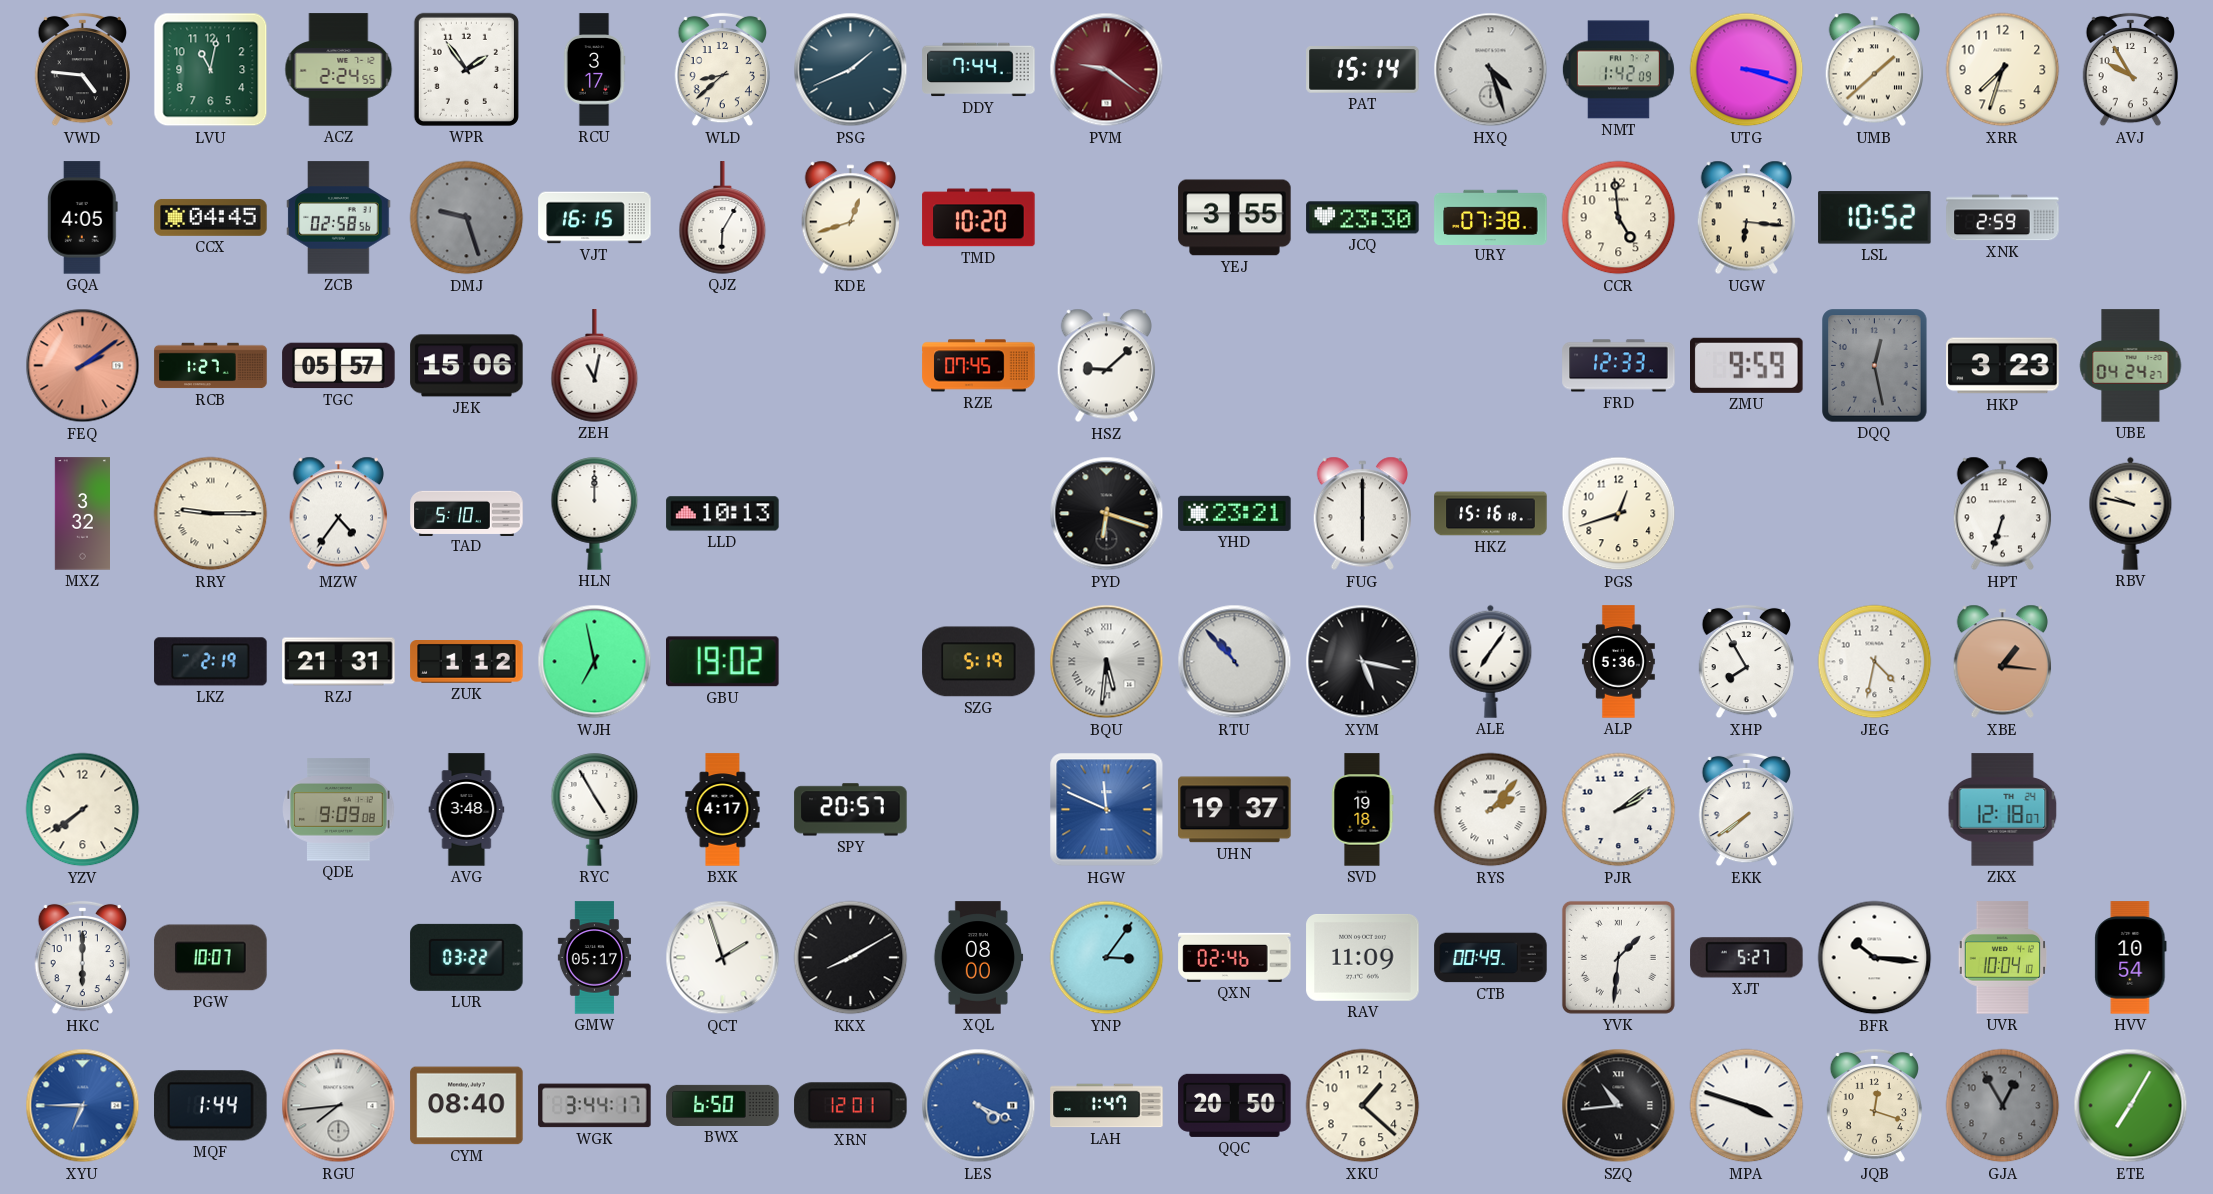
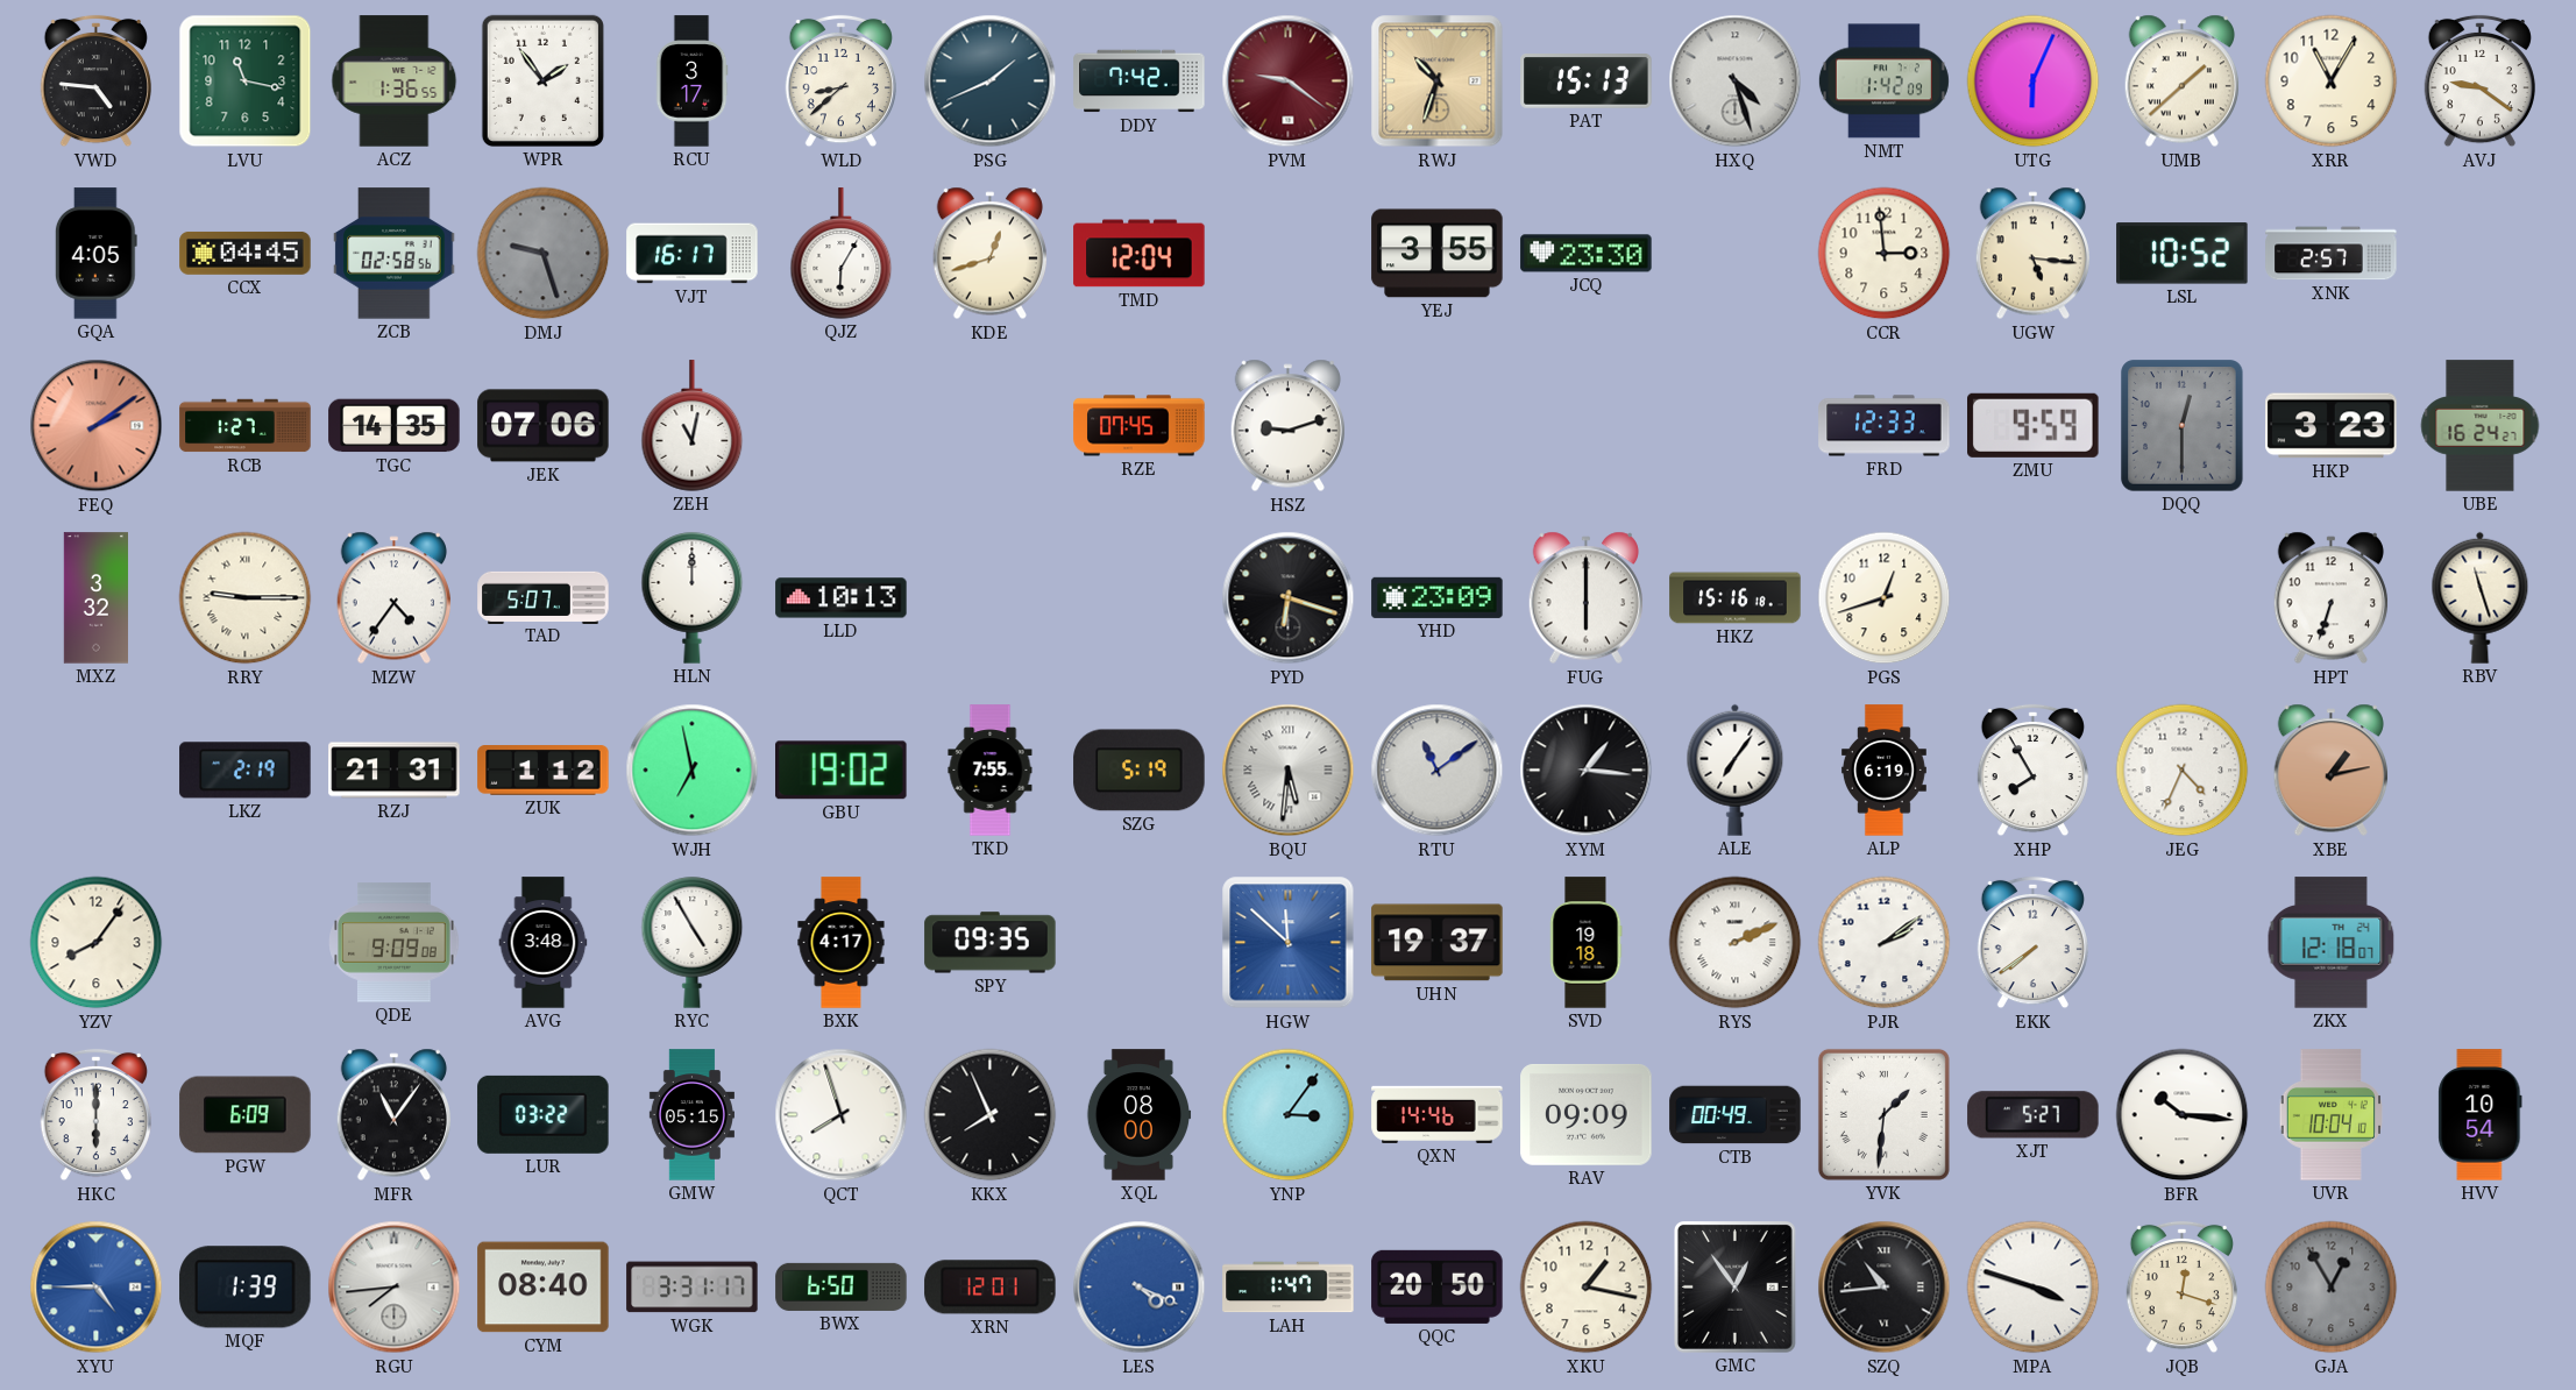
LVU: 11:02 -> 11:17 (246, 81)
ACZ: 2:24 -> 1:36 (395, 81)
DDY: 7:44 -> 7:42 (1140, 81)
RWJ: none -> 10:33 (1438, 81)
PAT: 15:14 -> 15:13 (1587, 81)
UTG: 3:18 -> 6:04 (2034, 81)
XRR: 7:33 -> 11:05 (2332, 81)
AVJ: 9:55 -> 9:21 (2479, 81)
VJT: 16:15 -> 16:17 (693, 254)
TMD: 10:20 -> 12:04 (1140, 254)
URY: 07:38 -> none (1491, 217)
CCR: 4:59 -> 2:59 (1885, 254)
UGW: 6:16 -> 5:16 (2032, 254)
XNK: 2:59 -> 2:57 (2332, 254)
TGC: 05:57 -> 14:35 (395, 426)
JEK: 15:06 -> 07:06 (544, 426)
HSZ: 9:08 -> 9:12 (1287, 426)
DQQ: 12:28 -> 12:30 (2183, 426)
UBE: 04:24 -> 16:24 (2481, 426)
TAD: 5:10 -> 5:07 (544, 597)
YHD: 23:21 -> 23:09 (1438, 597)
RBV: 9:47 -> 11:27 (2481, 597)
TKD: none -> 7:55 (991, 771)
RTU: 10:53 -> 11:09 (1438, 771)
XYM: 5:17 -> 1:16 (1587, 771)
ALP: 5:36 -> 6:19 (1883, 771)
JEG: 4:32 -> 4:34 (2183, 771)
XBE: 1:16 -> 1:13 (2330, 771)
YZV: 7:39 -> 8:06 (97, 943)
SPY: 20:57 -> 09:35 (991, 943)
HGW: 11:49 -> 11:52 (1289, 943)
RYS: 2:07 -> 2:11 (1736, 943)
PGW: 10:07 -> 6:09 (246, 1115)
MFR: none -> 11:06 (393, 1115)
GMW: 05:17 -> 05:15 (691, 1115)
QCT: 1:57 -> 7:57 (842, 1115)
KKX: 8:10 -> 7:56 (991, 1115)
QXN: 02:46 -> 14:46 (1438, 1114)
RAV: 11:09 -> 09:09 (1587, 1115)
XYU: 6:45 -> 4:45 (97, 1288)
MQF: 1:44 -> 1:39 (246, 1288)
WGK: 3:44 -> 3:31 (693, 1288)
XKU: 1:22 -> 1:17 (1587, 1288)
GMC: none -> 12:54 (1736, 1288)
ETE: 7:05 -> none (2131, 1106)
